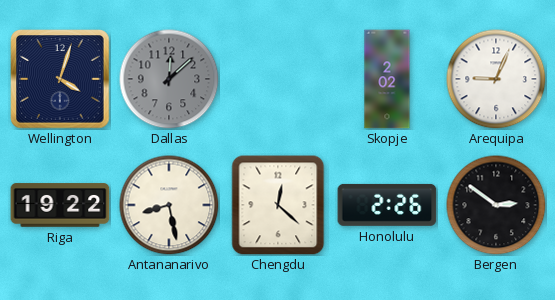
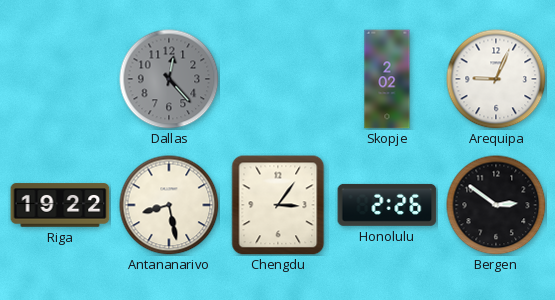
Wellington: 4:03 -> none (60, 79)
Dallas: 12:08 -> 12:23 (169, 79)
Chengdu: 12:22 -> 3:06 (278, 205)
